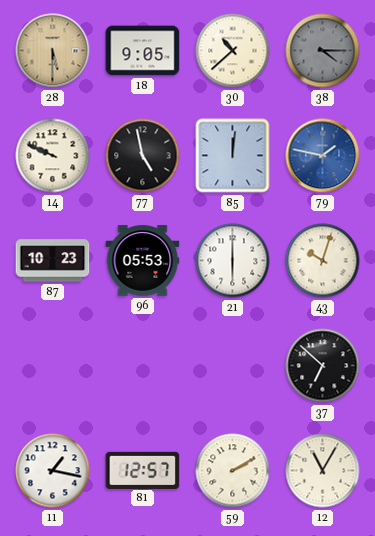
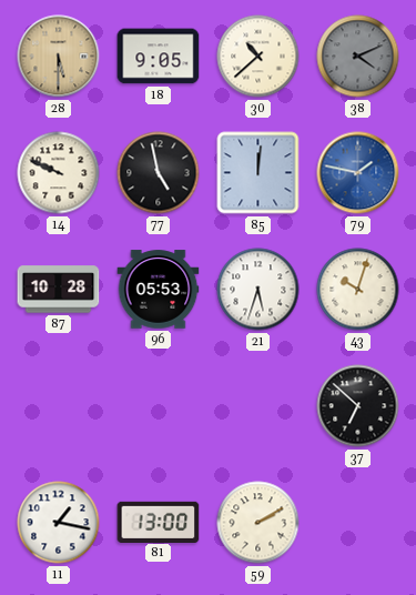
38: 4:15 -> 4:11 (358, 57)
87: 10:23 -> 10:28 (59, 290)
21: 6:00 -> 5:33 (258, 290)
81: 12:57 -> 13:00 (159, 522)
12: 11:05 -> none (323, 471)
